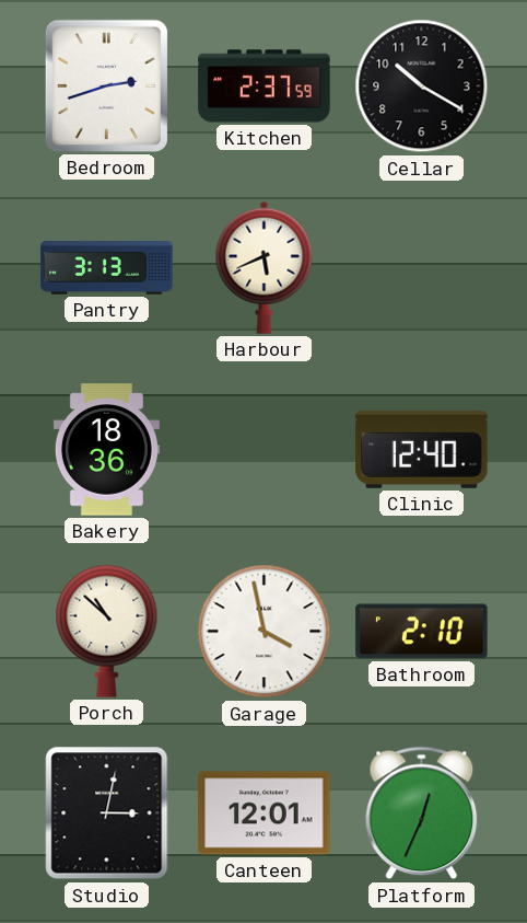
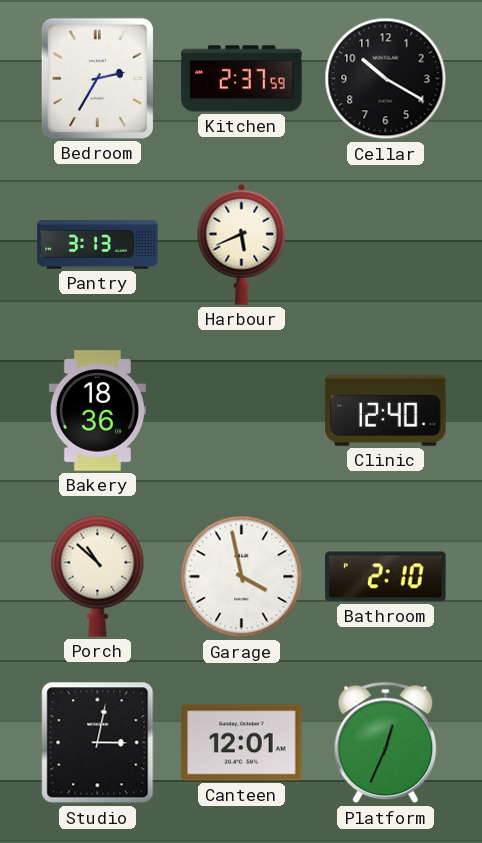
Bedroom: 2:42 -> 2:35 (97, 78)
